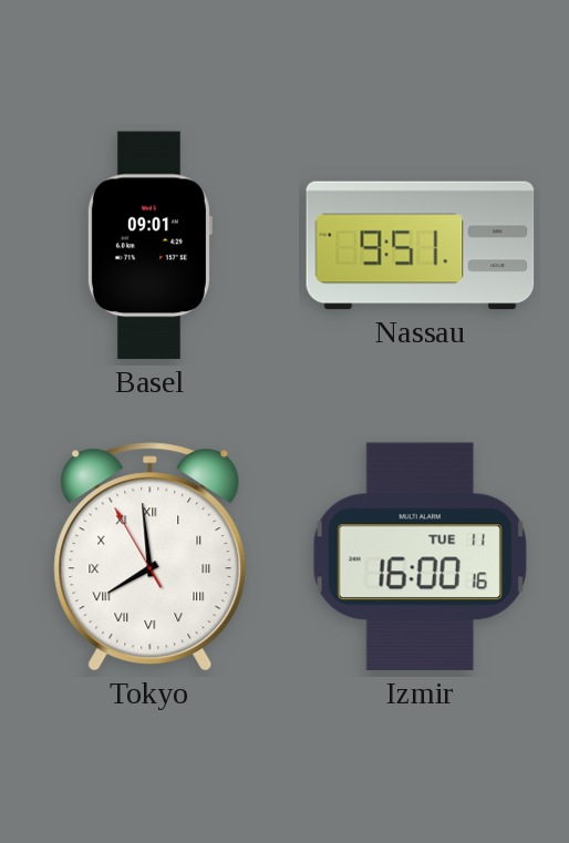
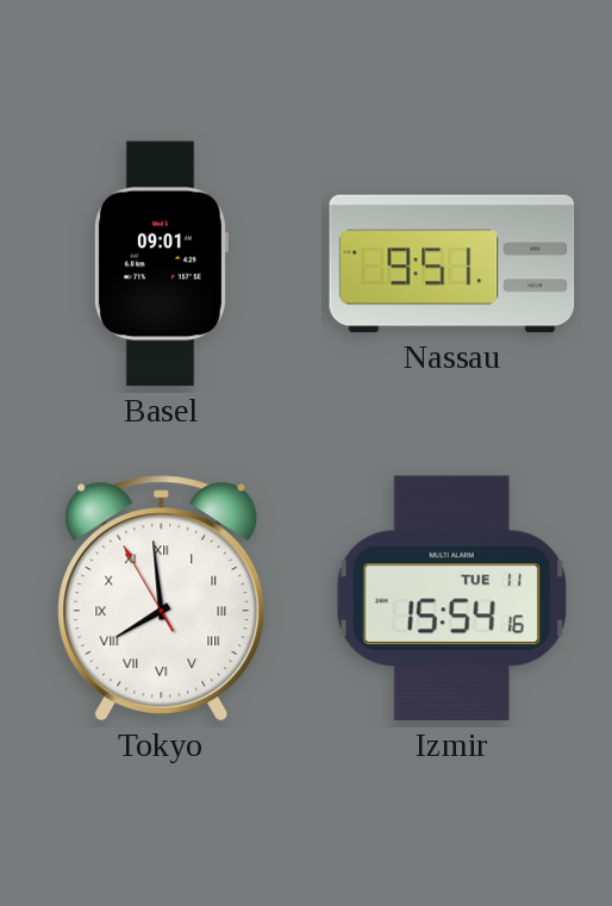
Izmir: 16:00 -> 15:54 (451, 599)
